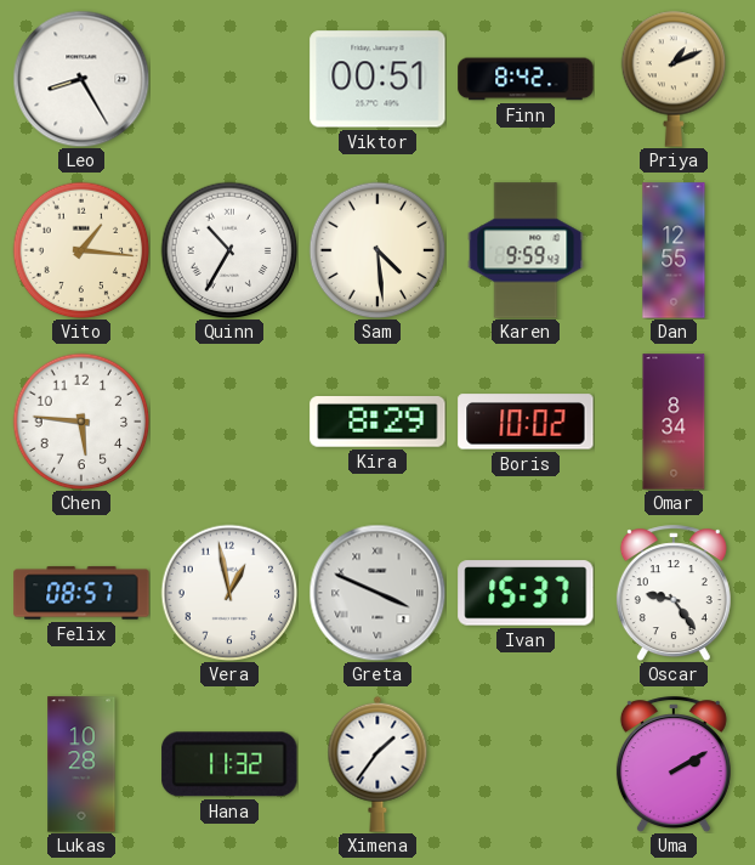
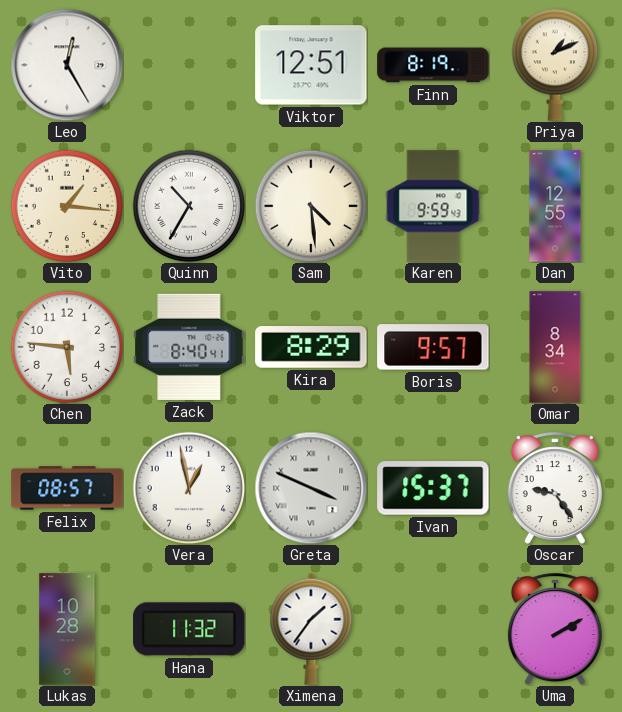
Leo: 8:25 -> 12:25 (67, 65)
Viktor: 00:51 -> 12:51 (311, 65)
Finn: 8:42 -> 8:19 (433, 65)
Zack: none -> 8:40 (189, 347)
Boris: 10:02 -> 9:57 (433, 347)
